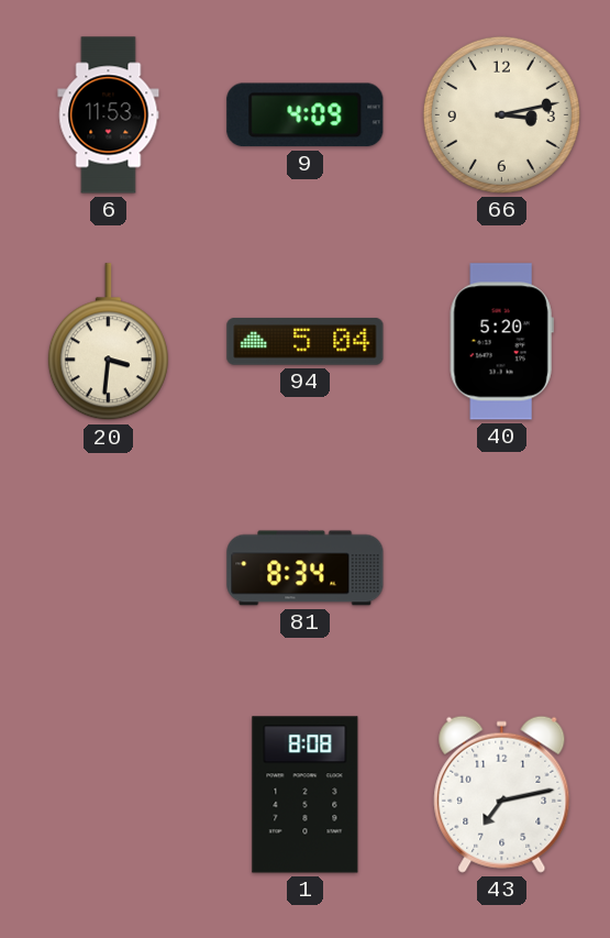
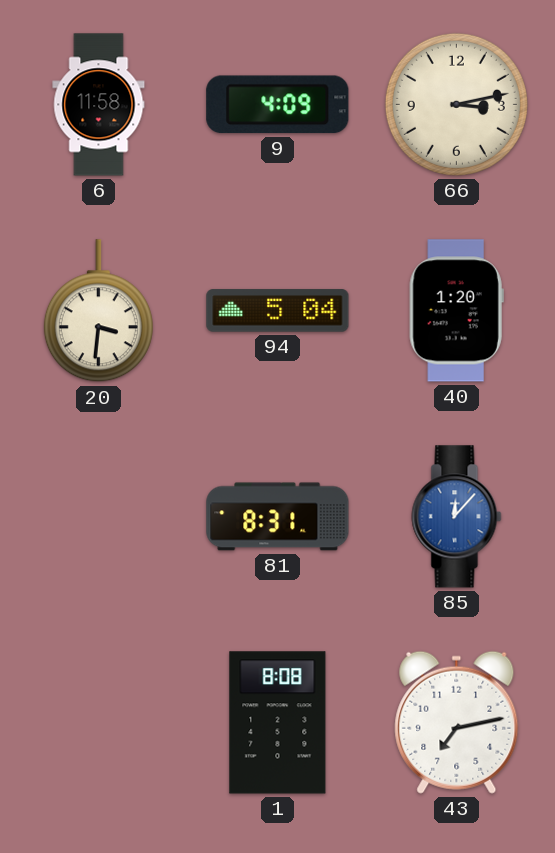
6: 11:53 -> 11:58 (99, 105)
40: 5:20 -> 1:20 (456, 311)
81: 8:34 -> 8:31 (278, 517)
85: none -> 12:07 (457, 517)
